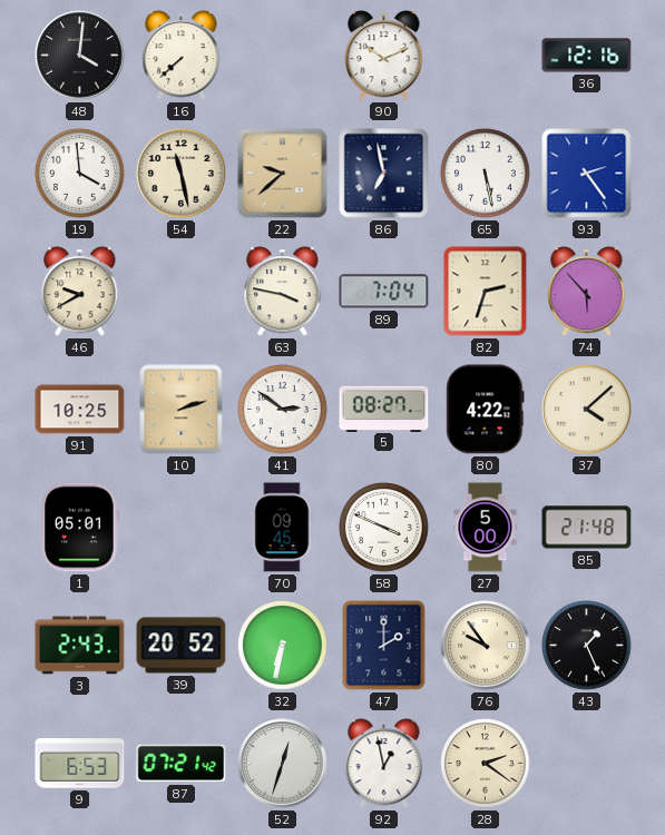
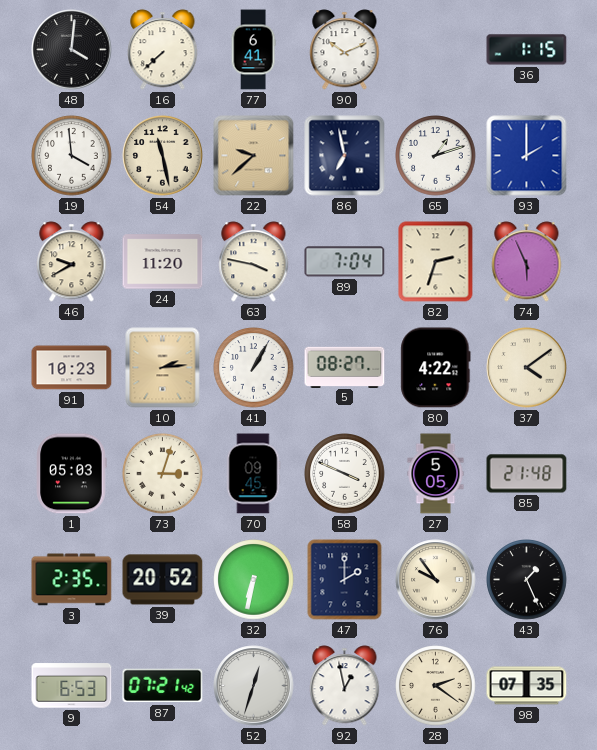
77: none -> 6:41 (253, 50)
36: 12:16 -> 1:15 (527, 50)
65: 5:28 -> 1:12 (436, 156)
93: 2:24 -> 2:00 (527, 156)
24: none -> 11:20 (163, 262)
74: 5:53 -> 5:56 (527, 262)
91: 10:25 -> 10:23 (72, 368)
10: 2:12 -> 2:14 (163, 368)
41: 2:51 -> 1:05 (254, 368)
37: 4:08 -> 4:09 (527, 368)
1: 05:01 -> 05:03 (72, 474)
73: none -> 3:03 (163, 474)
27: 5:00 -> 5:05 (436, 474)
3: 2:43 -> 2:35 (72, 580)
98: none -> 07:35 (527, 686)
